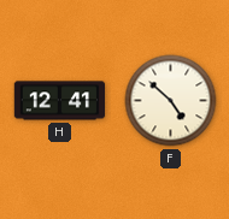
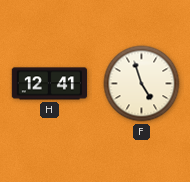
F: 4:52 -> 4:57 (142, 84)
